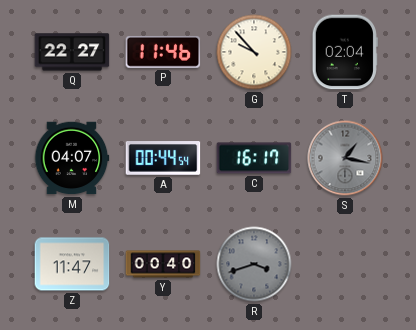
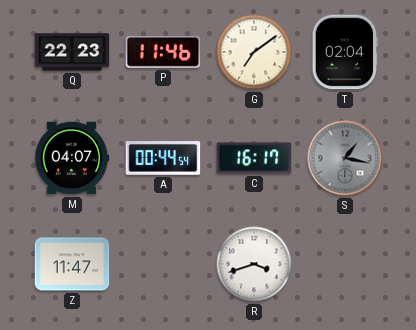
Q: 22:27 -> 22:23 (72, 52)
G: 9:53 -> 7:09 (254, 52)
Y: 00:40 -> none (163, 264)
R dial: grey -> white (254, 264)
